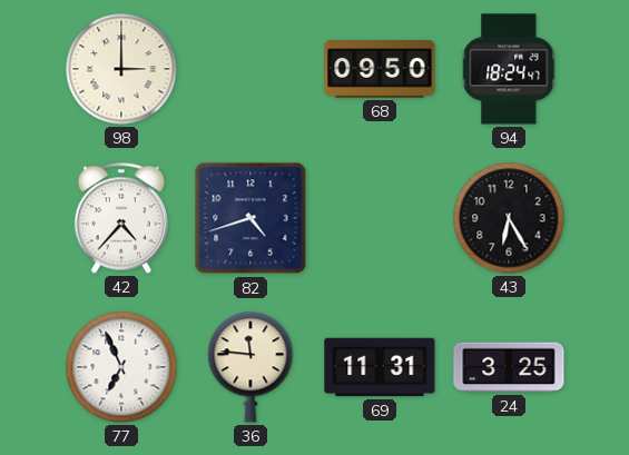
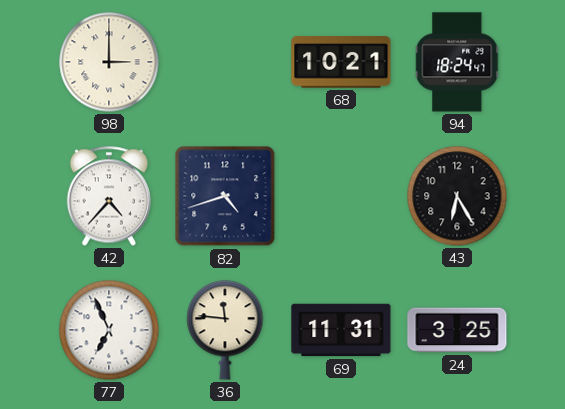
68: 09:50 -> 10:21 (341, 62)
